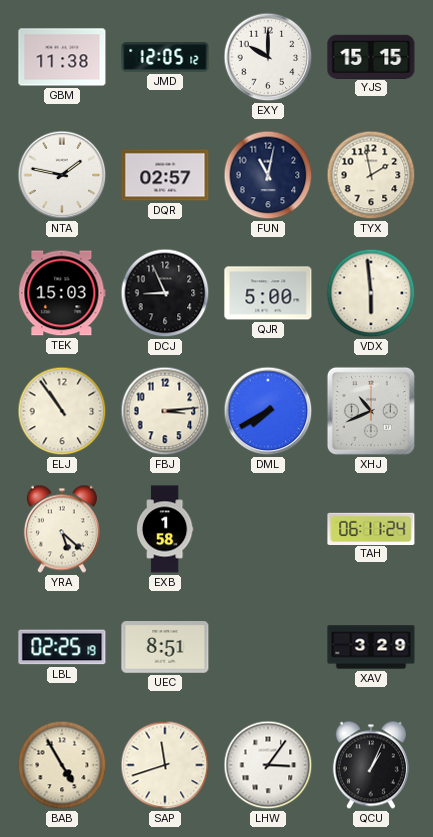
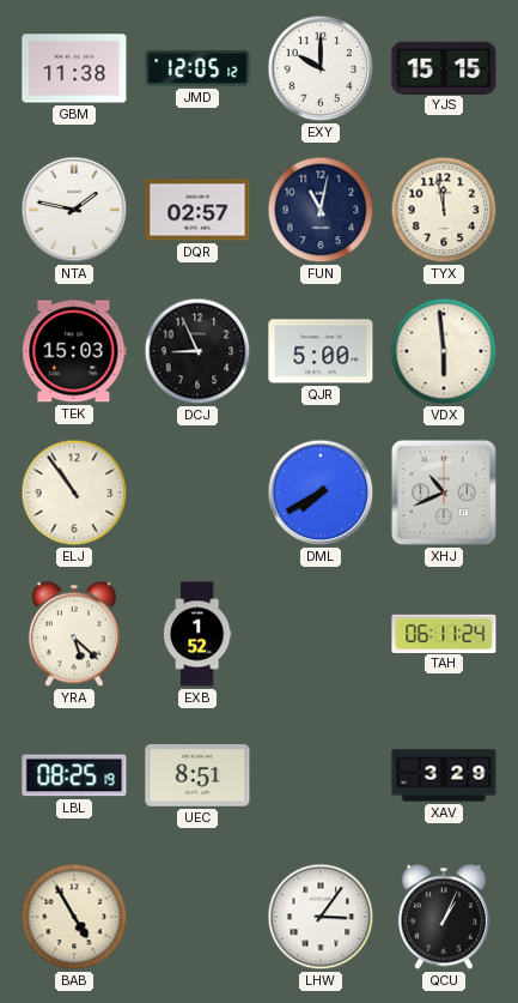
TYX: 1:58 -> 11:58 (444, 210)
FBJ: 3:14 -> none (165, 411)
EXB: 1:58 -> 1:52 (197, 634)
LBL: 02:25 -> 08:25 (74, 775)
SAP: 11:42 -> none (165, 765)
